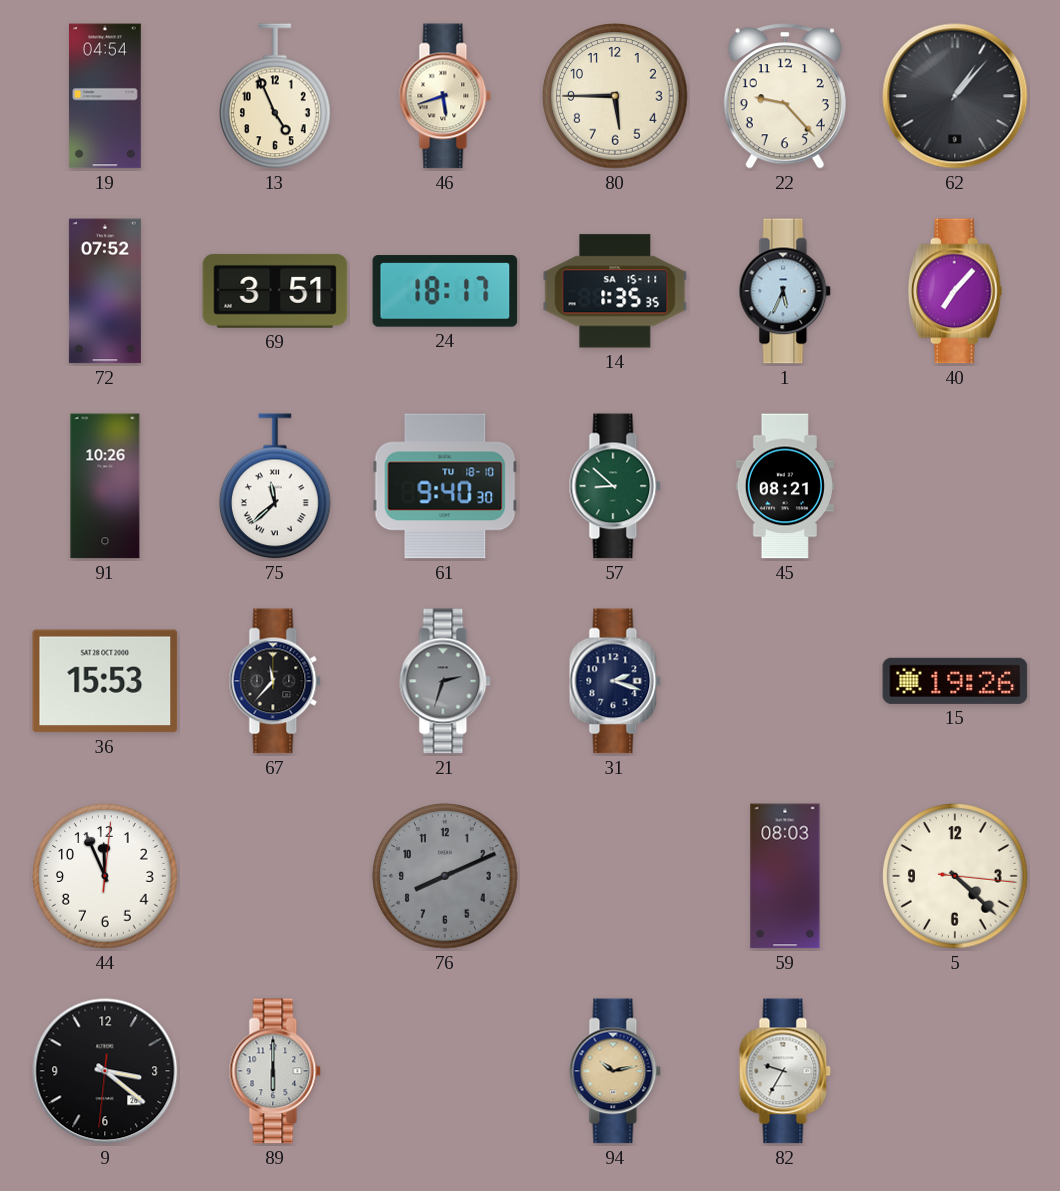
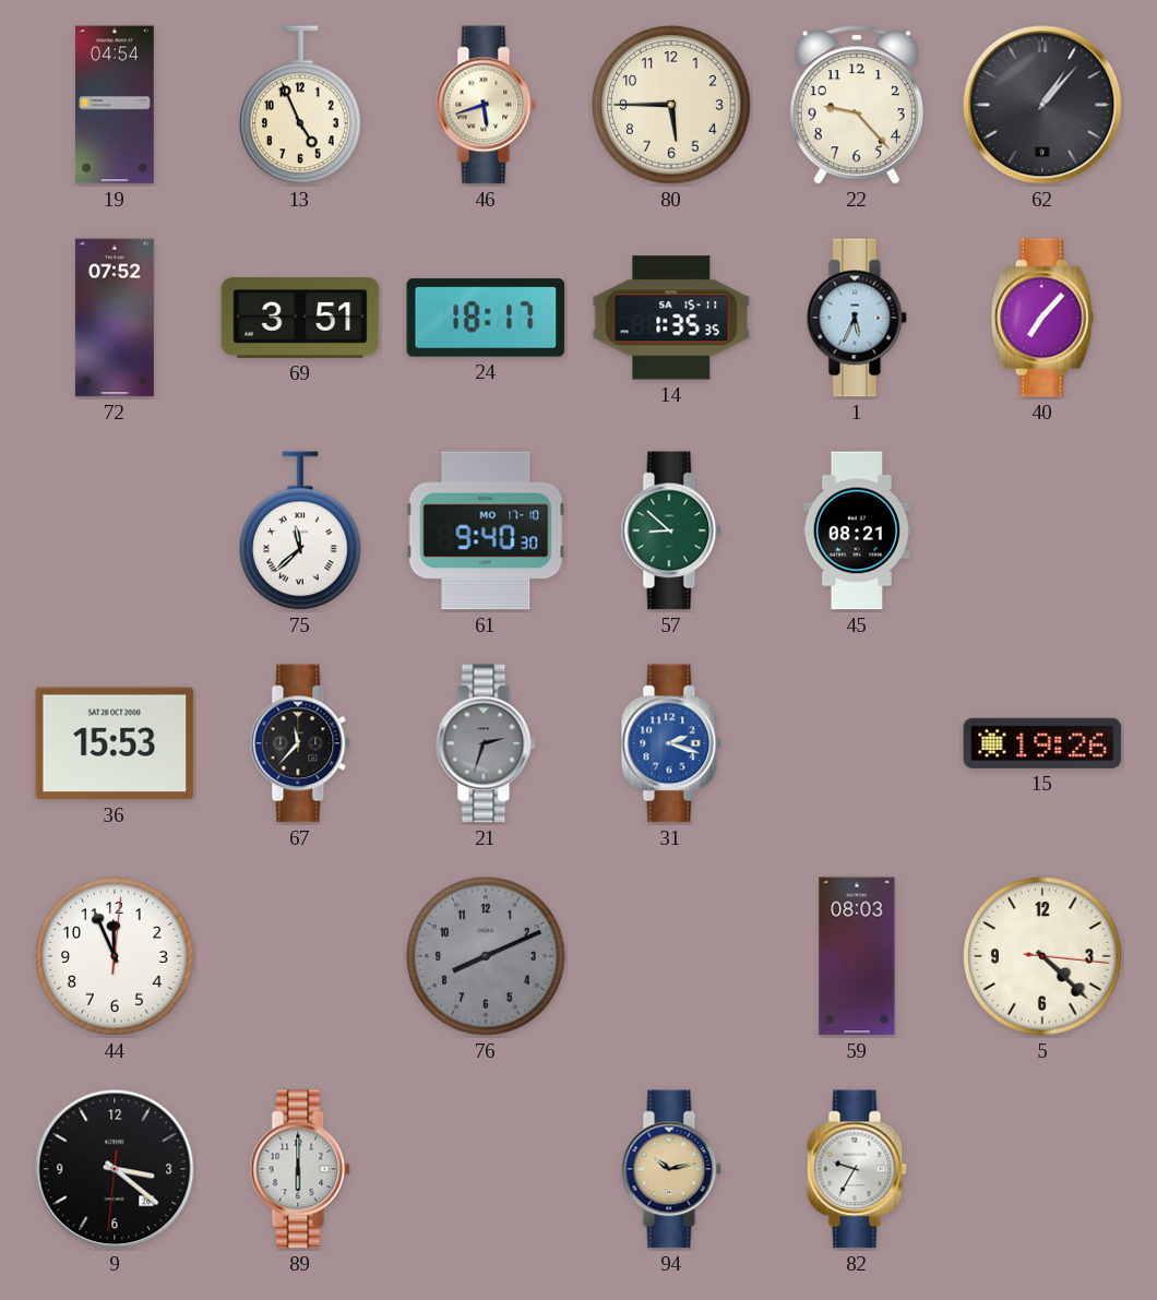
91: 10:26 -> none (105, 486)
61 date: TU 18-10 -> MO 17-10 (486, 530)
31 dial: navy -> blue (671, 743)
